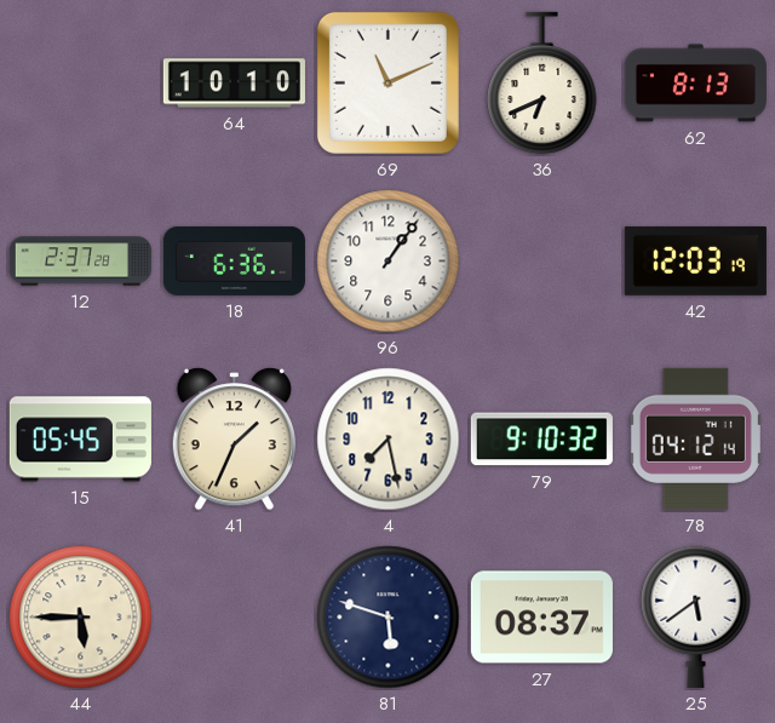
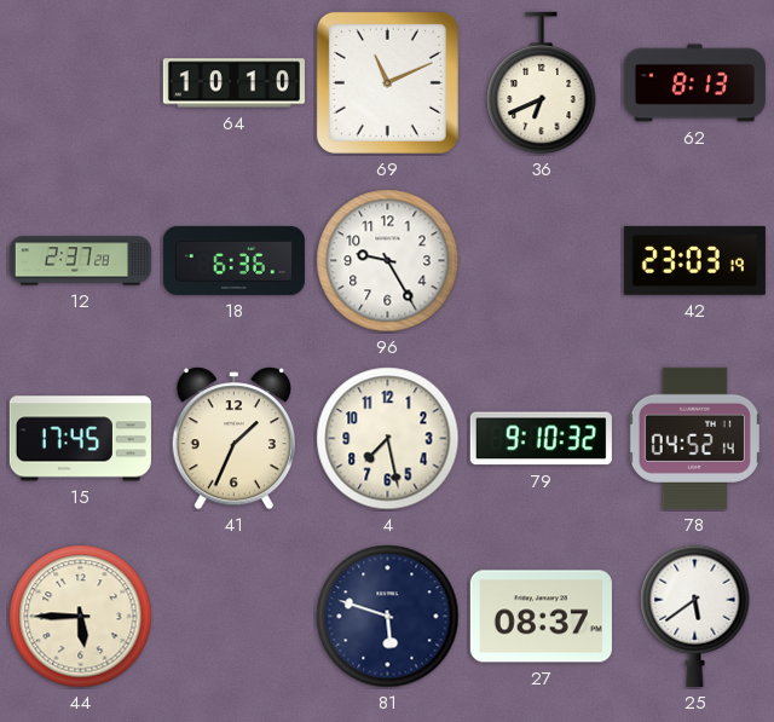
96: 1:06 -> 9:25 (388, 261)
42: 12:03 -> 23:03 (694, 260)
15: 05:45 -> 17:45 (80, 439)
78: 04:12 -> 04:52 (694, 438)
